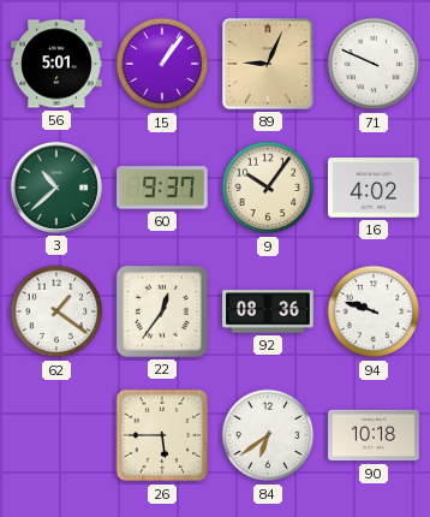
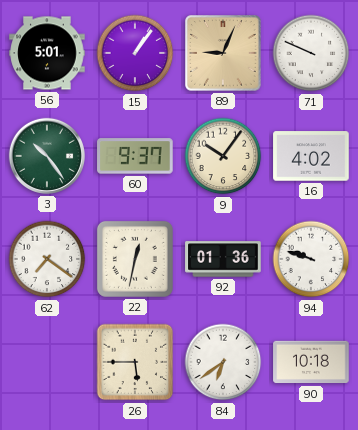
3: 10:38 -> 10:24 (47, 156)
62: 1:21 -> 7:21 (47, 259)
22: 12:36 -> 12:32 (135, 259)
92: 08:36 -> 01:36 (223, 259)
